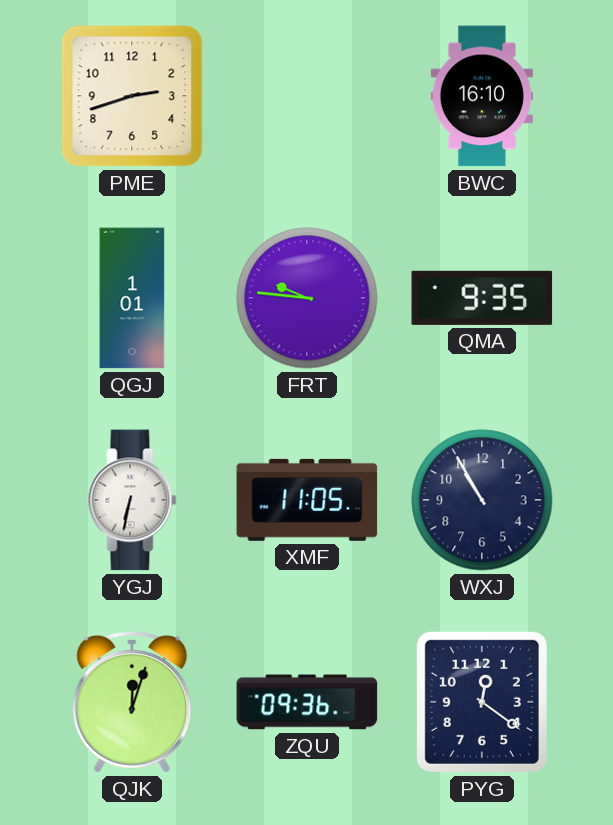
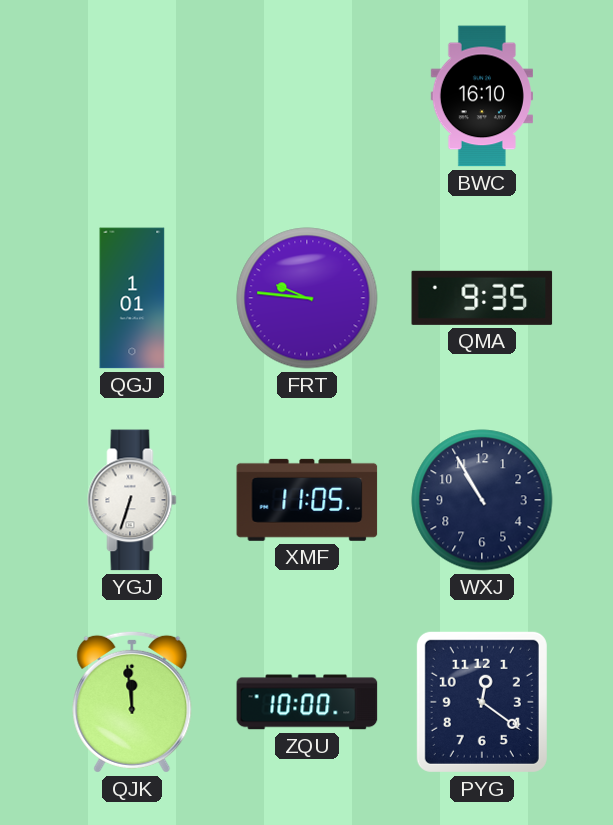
PME: 2:42 -> none (132, 96)
YGJ: 6:32 -> 6:33 (132, 500)
QJK: 12:03 -> 11:59 (132, 702)
ZQU: 09:36 -> 10:00 (307, 702)
